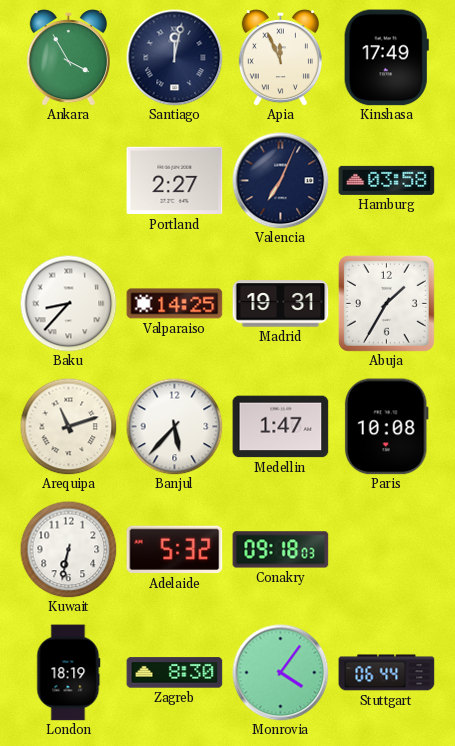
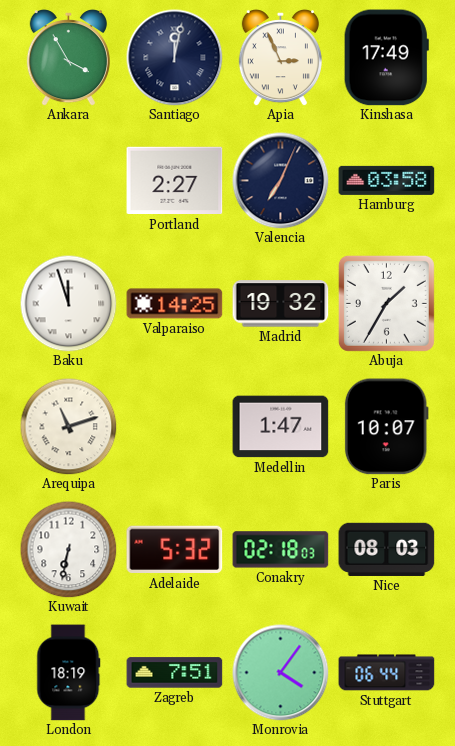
Apia: 11:56 -> 2:56 (280, 58)
Baku: 8:37 -> 11:57 (68, 303)
Madrid: 19:31 -> 19:32 (281, 304)
Banjul: 5:37 -> none (174, 426)
Paris: 10:08 -> 10:07 (386, 427)
Conakry: 09:18 -> 02:18 (281, 550)
Nice: none -> 08:03 (387, 549)
Zagreb: 8:30 -> 7:51 (175, 673)
